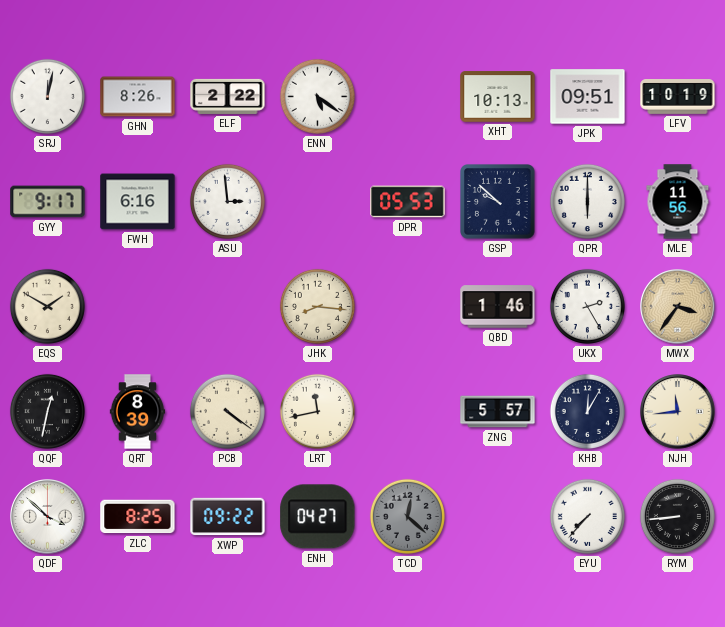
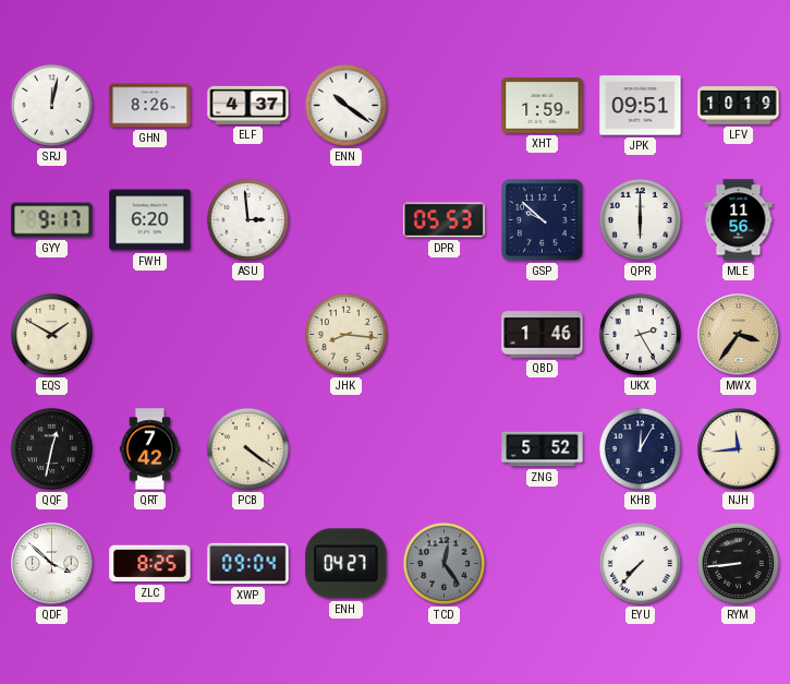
ELF: 2:22 -> 4:37 (248, 105)
ENN: 5:21 -> 10:21 (345, 105)
XHT: 10:13 -> 1:59 (543, 106)
FWH: 6:16 -> 6:20 (150, 220)
QRT: 8:39 -> 7:42 (150, 449)
LRT: 11:43 -> none (317, 411)
ZNG: 5:57 -> 5:52 (543, 449)
XWP: 09:22 -> 09:04 (248, 564)
TCD: 12:22 -> 12:24 (443, 563)
